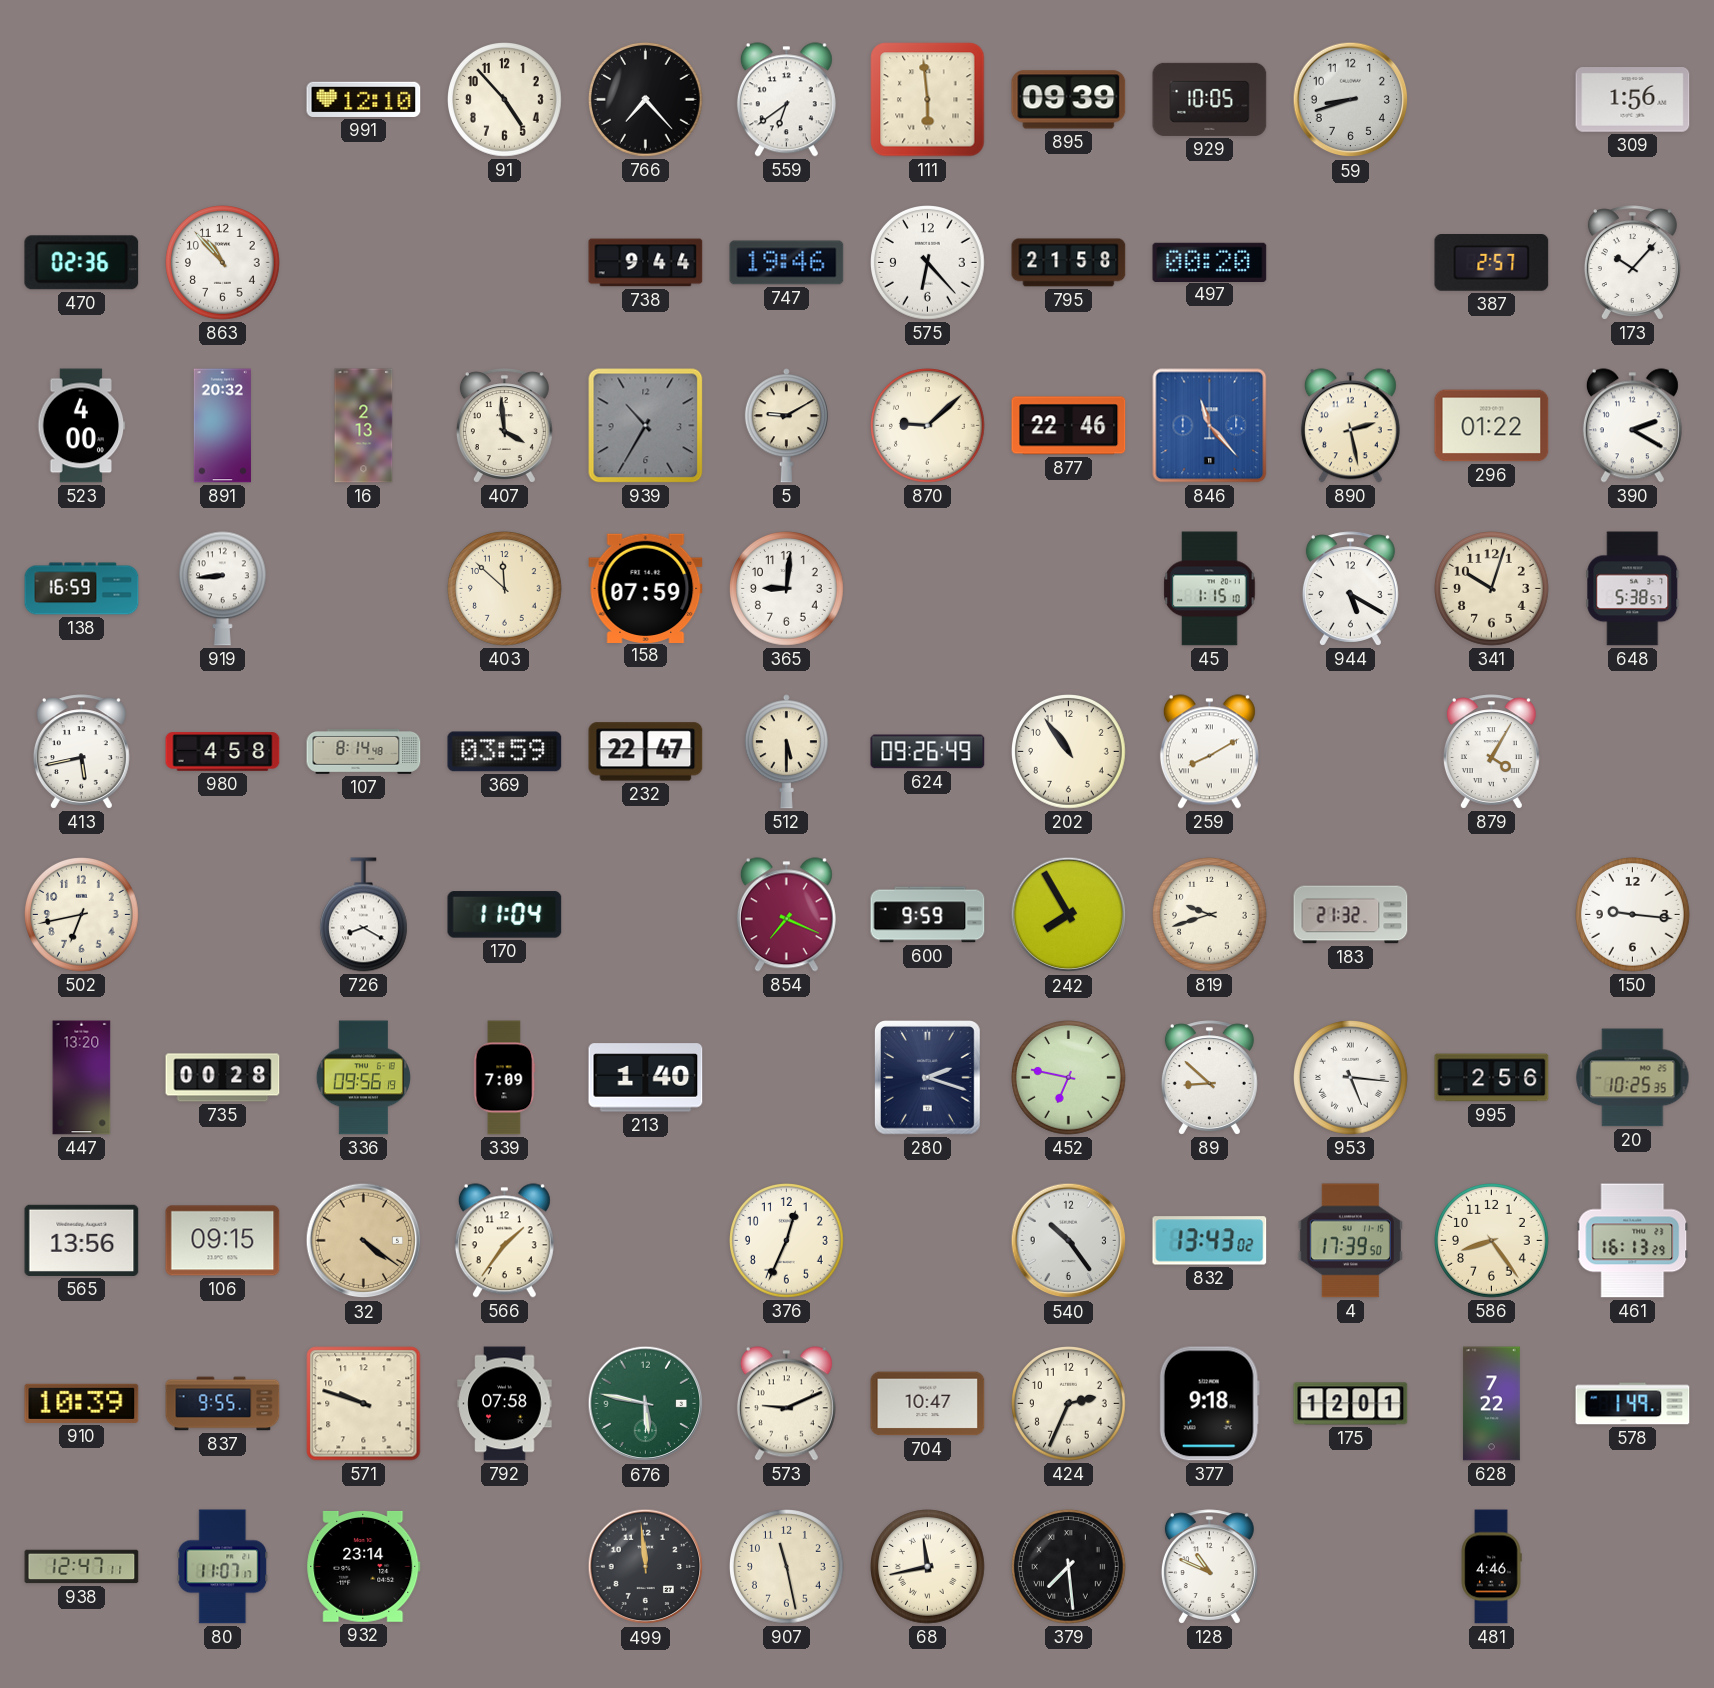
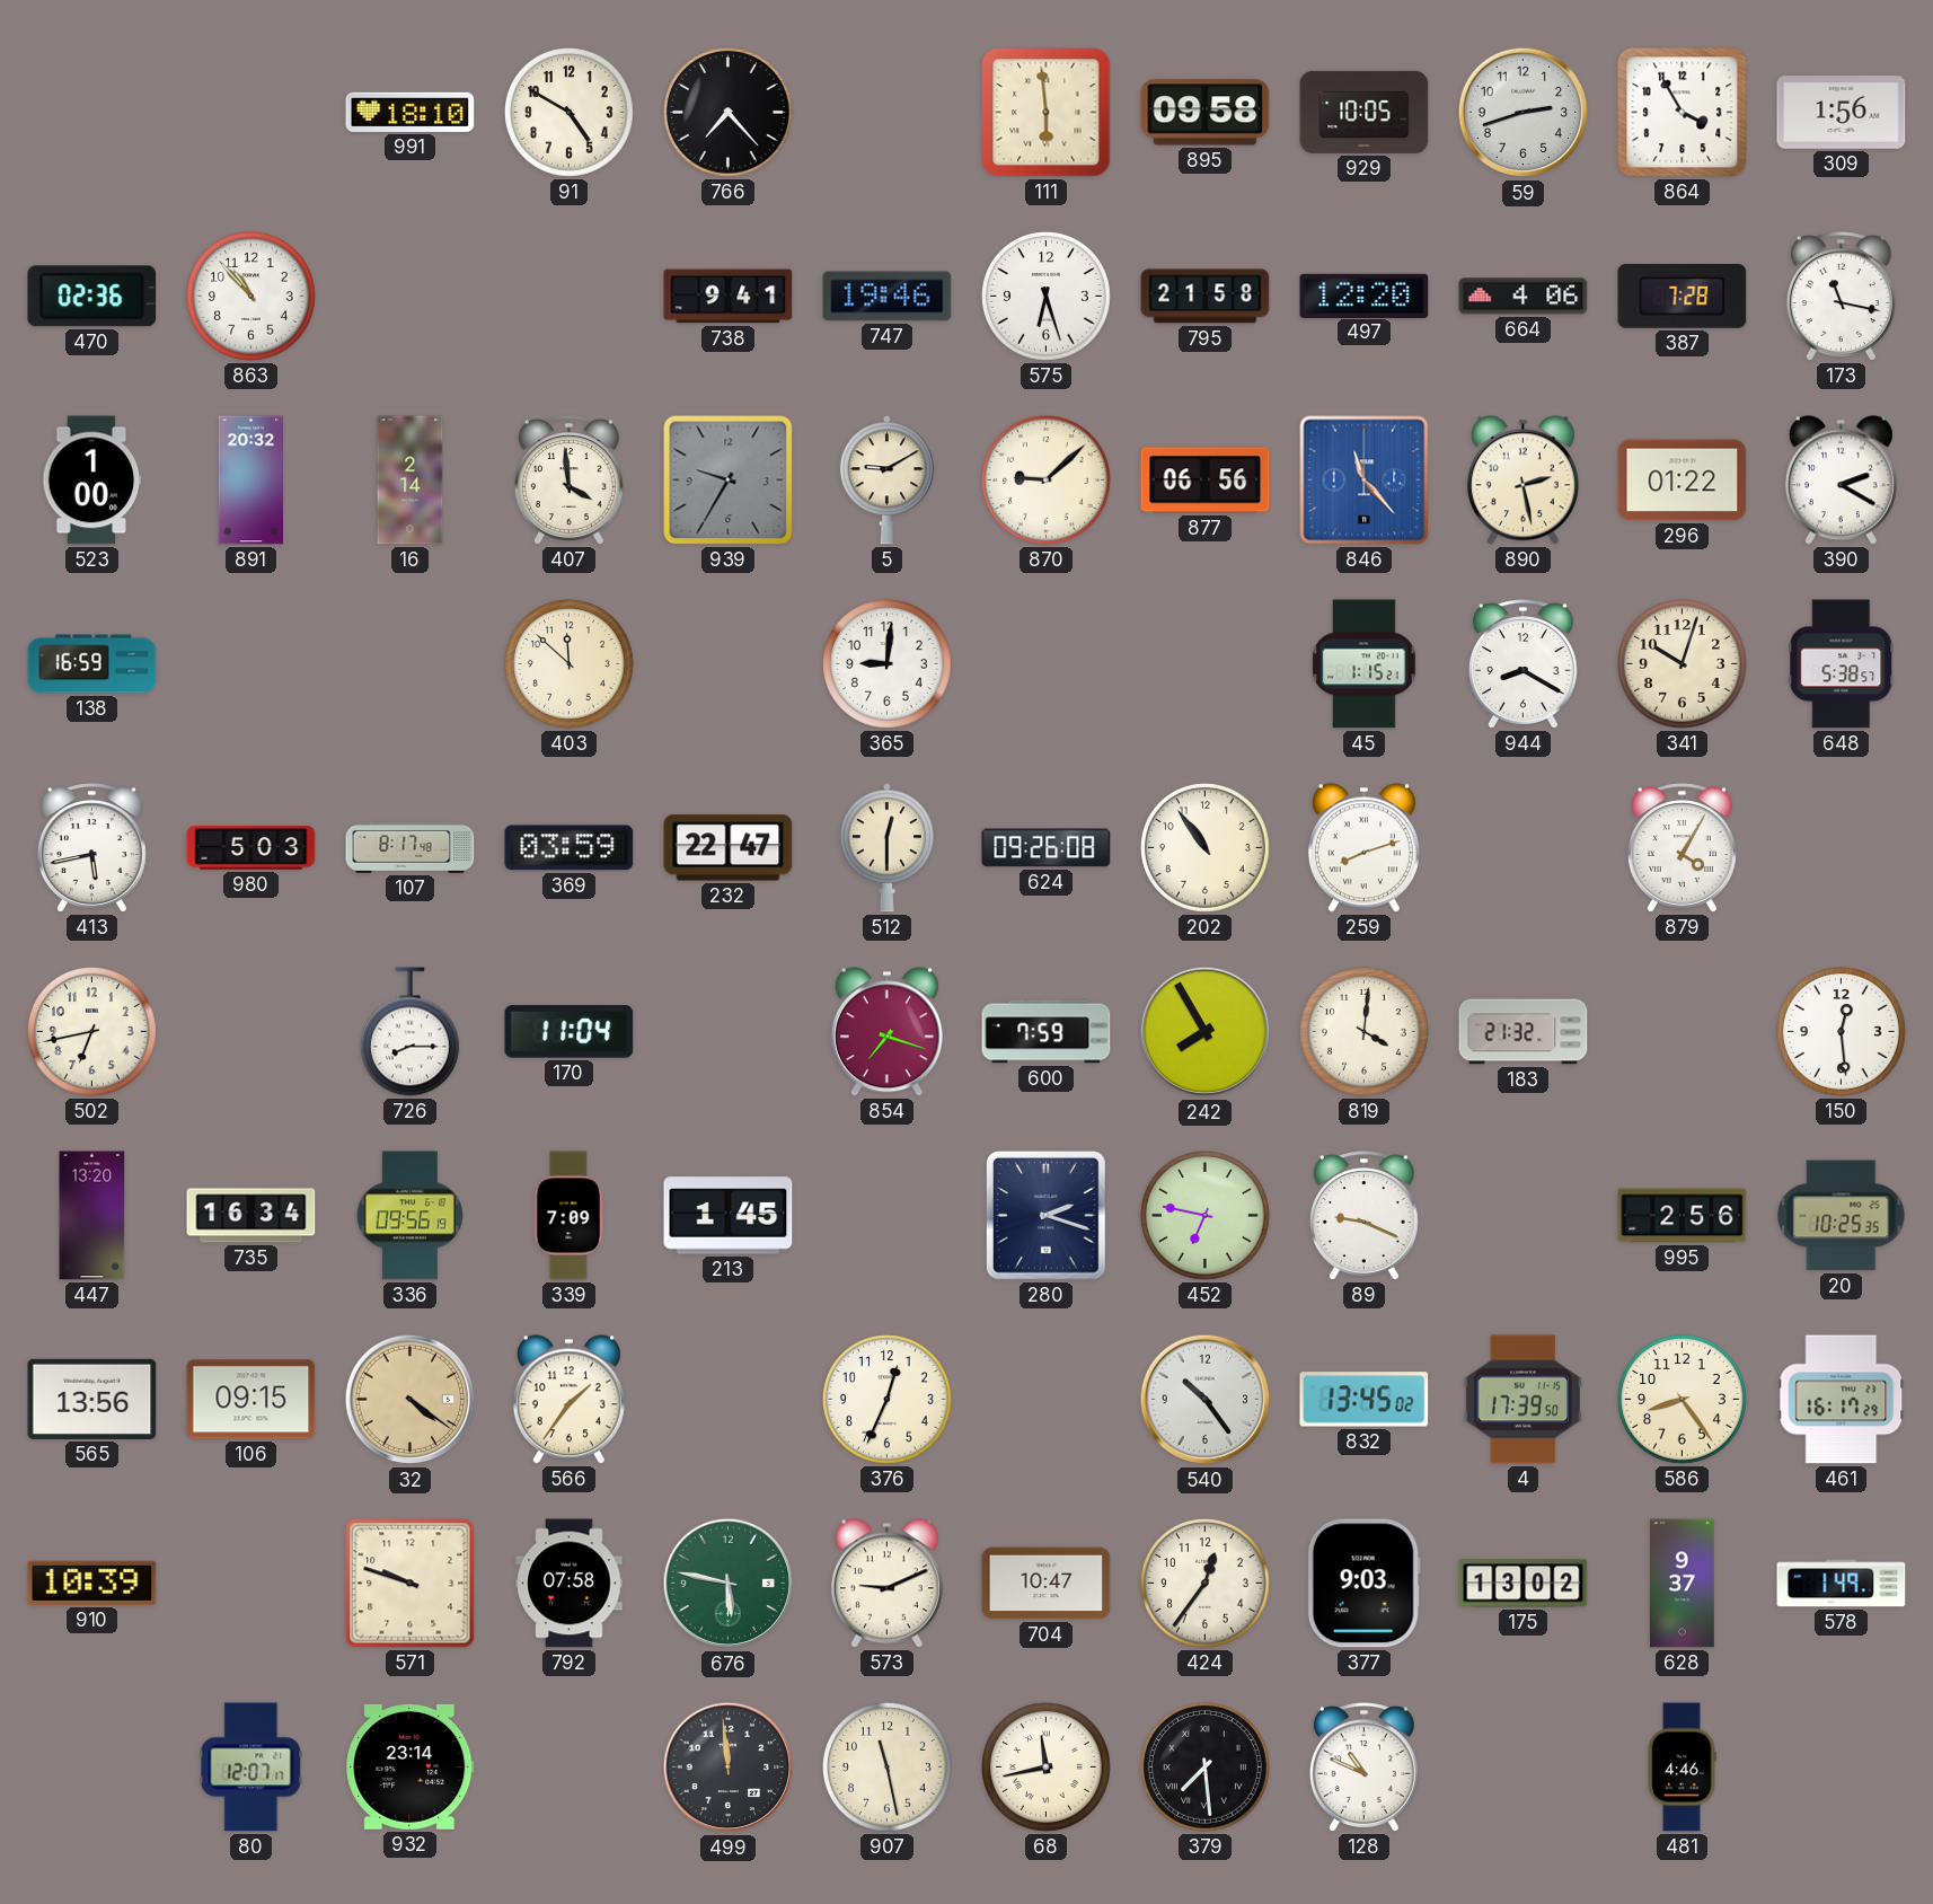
991: 12:10 -> 18:10 (411, 112)
91: 4:53 -> 4:50 (570, 113)
559: 6:39 -> none (786, 100)
895: 09:39 -> 09:58 (1206, 113)
59: 8:42 -> 2:42 (1524, 113)
864: none -> 3:55 (1683, 113)
738: 9:44 -> 9:41 (729, 297)
575: 6:23 -> 6:27 (1047, 297)
497: 00:20 -> 12:20 (1365, 296)
664: none -> 4:06 (1524, 297)
387: 2:57 -> 7:28 (1683, 297)
173: 10:07 -> 11:17 (1841, 297)
523: 4:00 -> 1:00 (92, 481)
16: 2:13 -> 2:14 (411, 481)
939: 10:35 -> 9:35 (729, 481)
877: 22:46 -> 06:56 (1206, 481)
919: 8:44 -> none (222, 589)
158: 07:59 -> none (646, 588)
45: 1:15:10 -> 1:15:21 (1365, 664)
944: 5:20 -> 8:20 (1522, 664)
980: 4:58 -> 5:03 (251, 848)
107: 8:14 -> 8:17 (411, 848)
512: 5:30 -> 12:30 (886, 848)
624: 09:26:49 -> 09:26:08 (1047, 848)
259: 8:10 -> 8:12 (1363, 848)
726: 8:20 -> 8:15 (409, 1032)
854: 7:19 -> 7:18 (886, 1032)
600: 9:59 -> 7:59 (1047, 1032)
819: 9:42 -> 4:01 (1365, 1032)
150: 9:16 -> 12:29 (1842, 1032)
735: 00:28 -> 16:34 (251, 1216)
213: 1:40 -> 1:45 (729, 1216)
89: 8:52 -> 9:19 (1363, 1216)
953: 5:16 -> none (1351, 1078)
832: 13:43 -> 13:45 (1365, 1400)
461: 16:13 -> 16:17 (1842, 1400)
837: 9:55 -> none (223, 1404)
424: 2:34 -> 12:36 (1206, 1584)
377: 9:18 -> 9:03 (1363, 1584)
175: 12:01 -> 13:02 (1524, 1584)
628: 7:22 -> 9:37 (1683, 1584)
938: 12:47 -> none (82, 1567)
80: 11:07 -> 12:07 (251, 1768)
